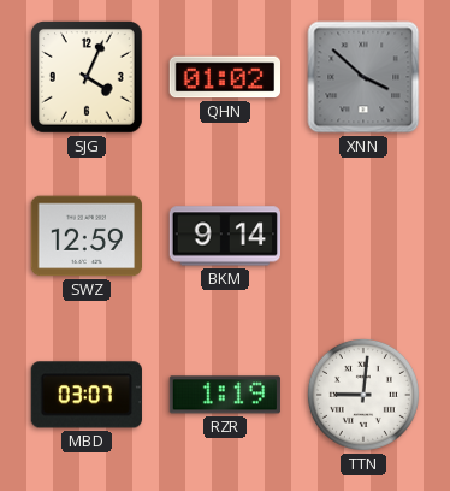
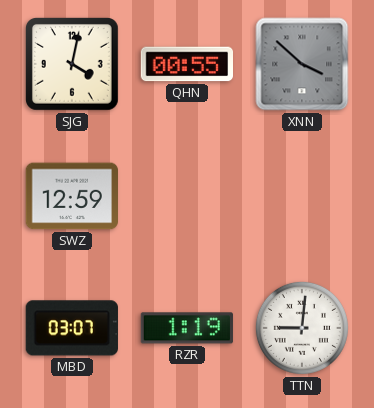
SJG: 4:04 -> 4:02 (73, 65)
QHN: 01:02 -> 00:55 (187, 64)
BKM: 9:14 -> none (225, 236)
